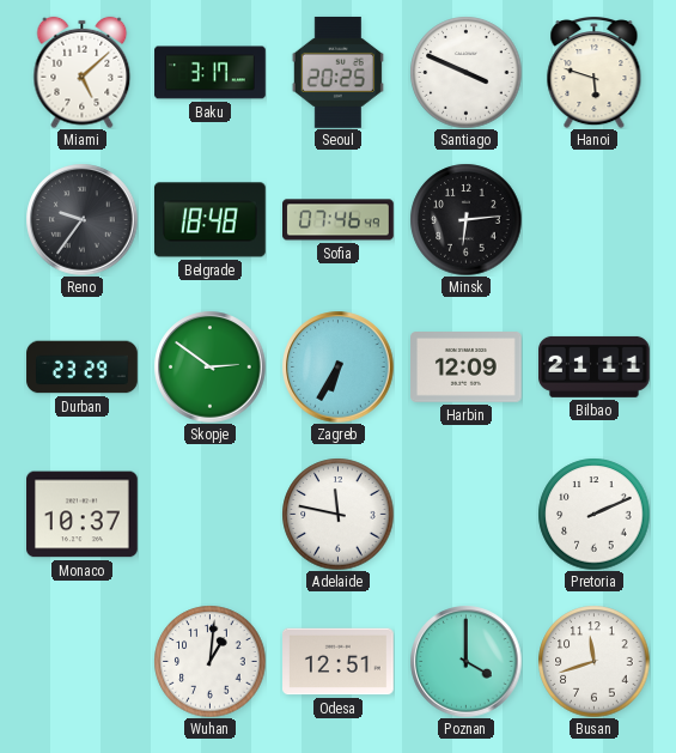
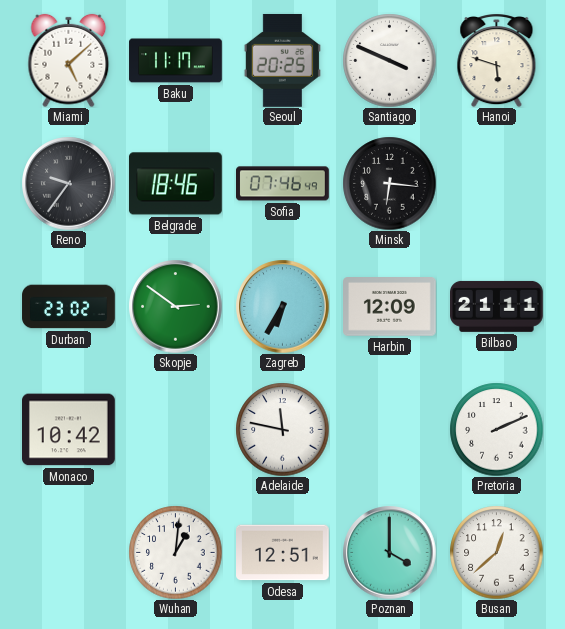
Baku: 3:17 -> 11:17 (176, 61)
Belgrade: 18:48 -> 18:46 (175, 184)
Minsk: 6:14 -> 6:16 (389, 183)
Durban: 23:29 -> 23:02 (69, 307)
Monaco: 10:37 -> 10:42 (69, 430)
Busan: 11:42 -> 12:38 (496, 552)
